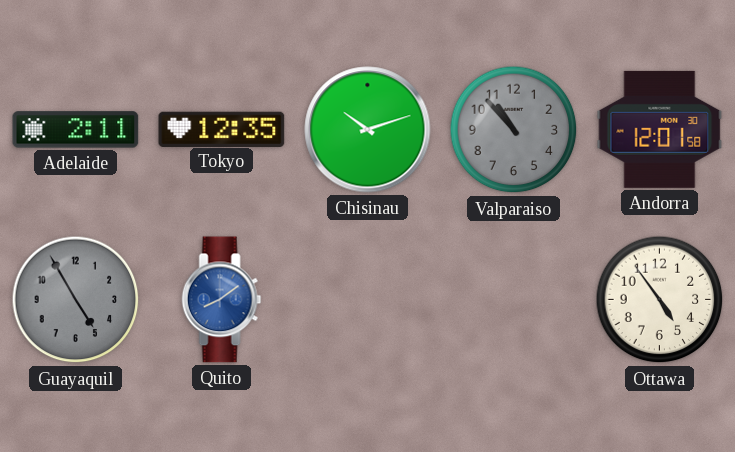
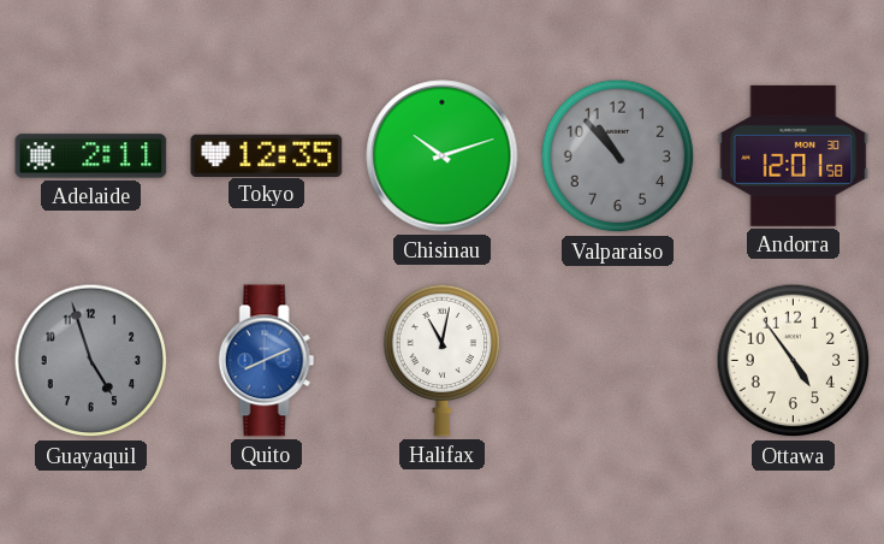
Guayaquil: 4:55 -> 4:57 (91, 361)
Quito: 8:09 -> 8:11 (267, 361)
Halifax: none -> 11:02 (443, 360)
